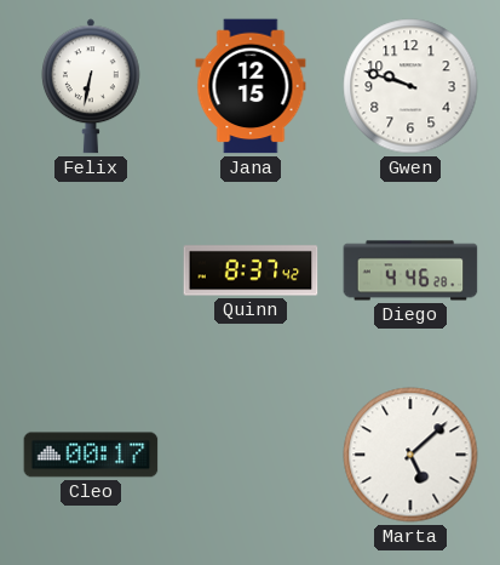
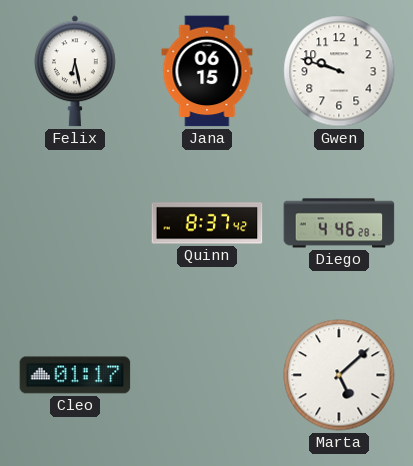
Felix: 6:32 -> 6:28 (75, 71)
Jana: 12:15 -> 06:15 (207, 71)
Cleo: 00:17 -> 01:17 (75, 375)
